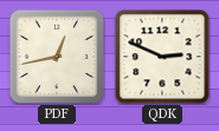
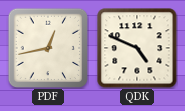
QDK: 2:49 -> 4:49 (137, 48)
